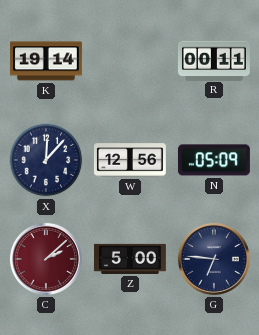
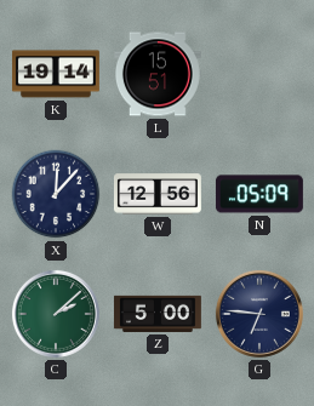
L: none -> 15:51 (158, 74)
R: 00:11 -> none (214, 60)
C dial: burgundy -> green (56, 314)
